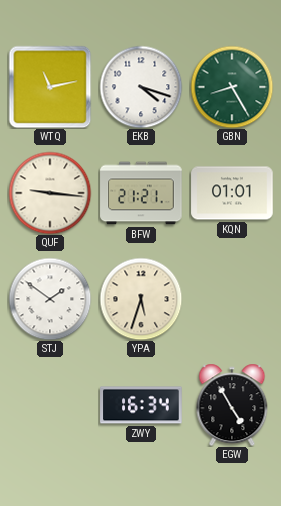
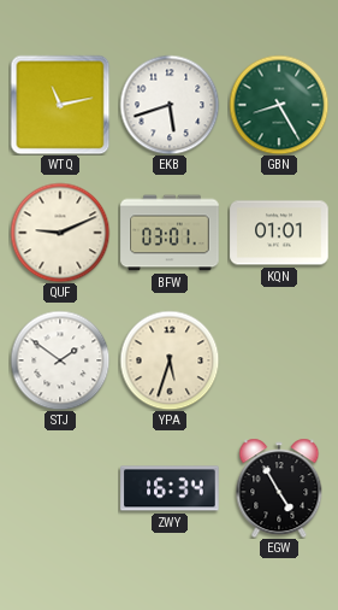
EKB: 4:18 -> 5:42 (170, 105)
QUF: 9:16 -> 9:11 (60, 233)
BFW: 21:21 -> 03:01 (170, 233)
